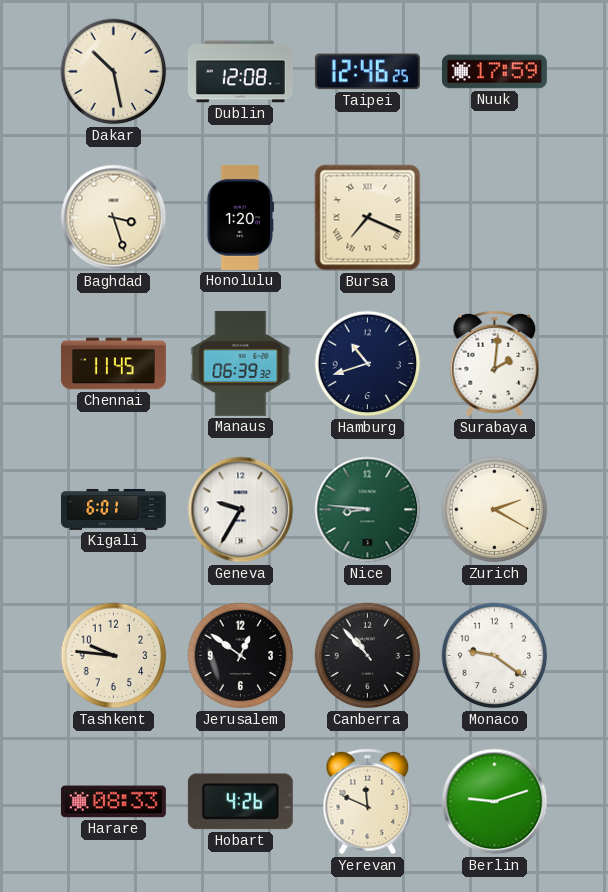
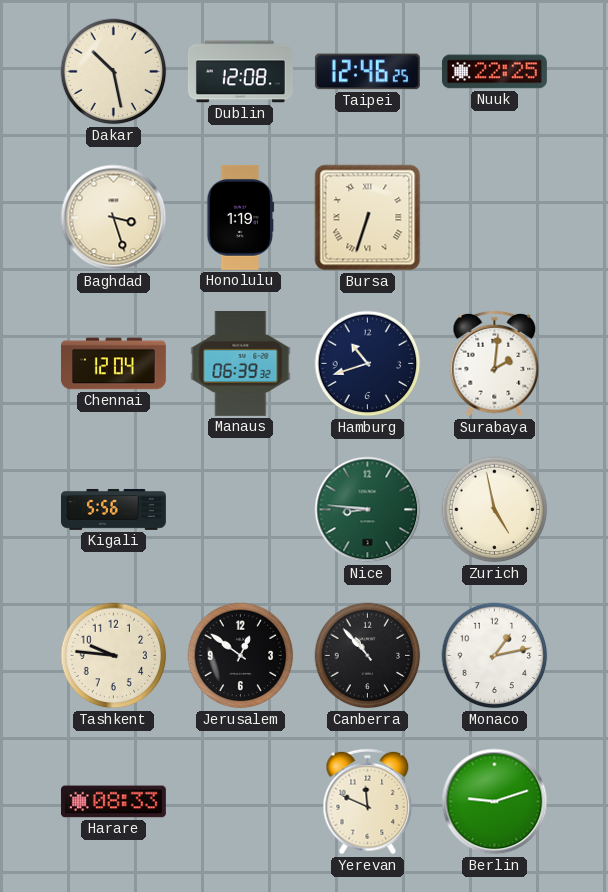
Nuuk: 17:59 -> 22:25 (494, 72)
Honolulu: 1:20 -> 1:19 (241, 217)
Bursa: 7:19 -> 6:33 (368, 218)
Chennai: 11:45 -> 12:04 (113, 364)
Kigali: 6:01 -> 5:56 (113, 509)
Geneva: 9:35 -> none (241, 510)
Zurich: 2:20 -> 4:58 (495, 510)
Monaco: 9:21 -> 1:13 (495, 656)
Hobart: 4:26 -> none (240, 802)
